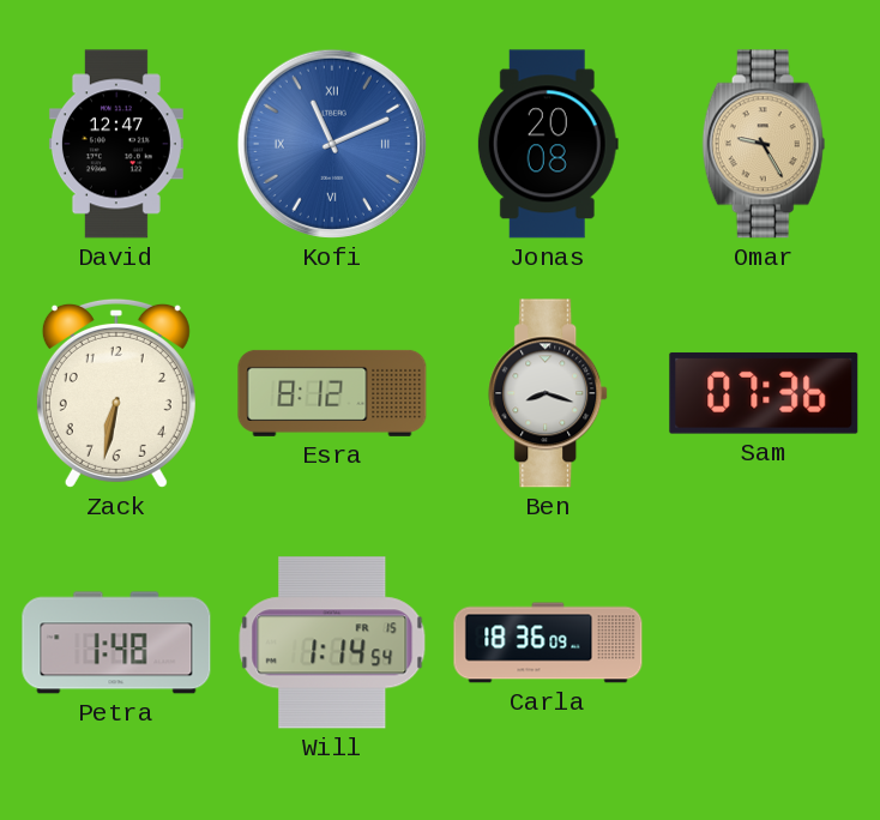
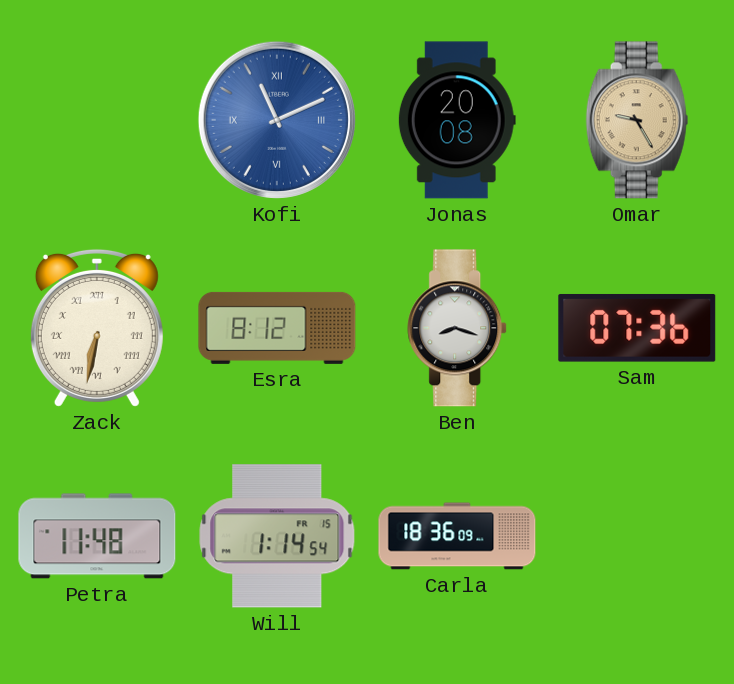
David: 12:47 -> none (116, 144)
Zack numerals: Arabic -> Roman (97, 328)
Petra: 1:48 -> 11:48 (97, 536)
